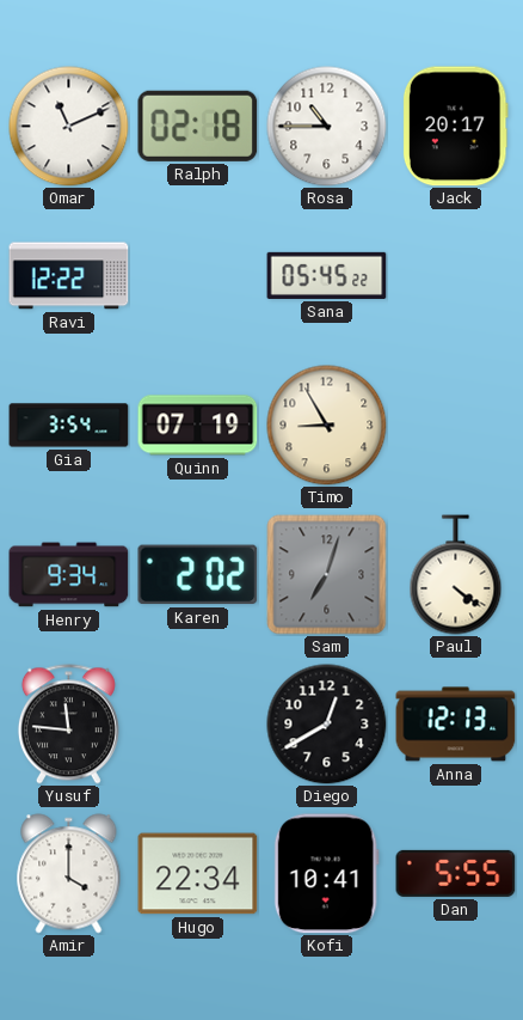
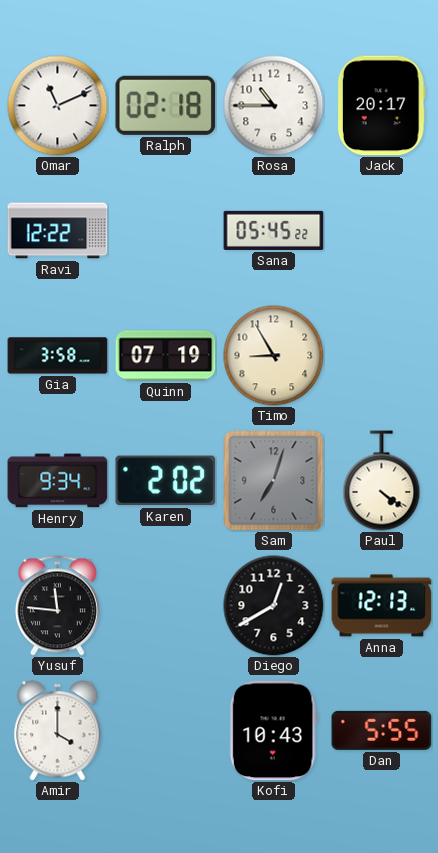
Gia: 3:54 -> 3:58 (58, 356)
Hugo: 22:34 -> none (198, 874)
Kofi: 10:41 -> 10:43 (273, 731)
